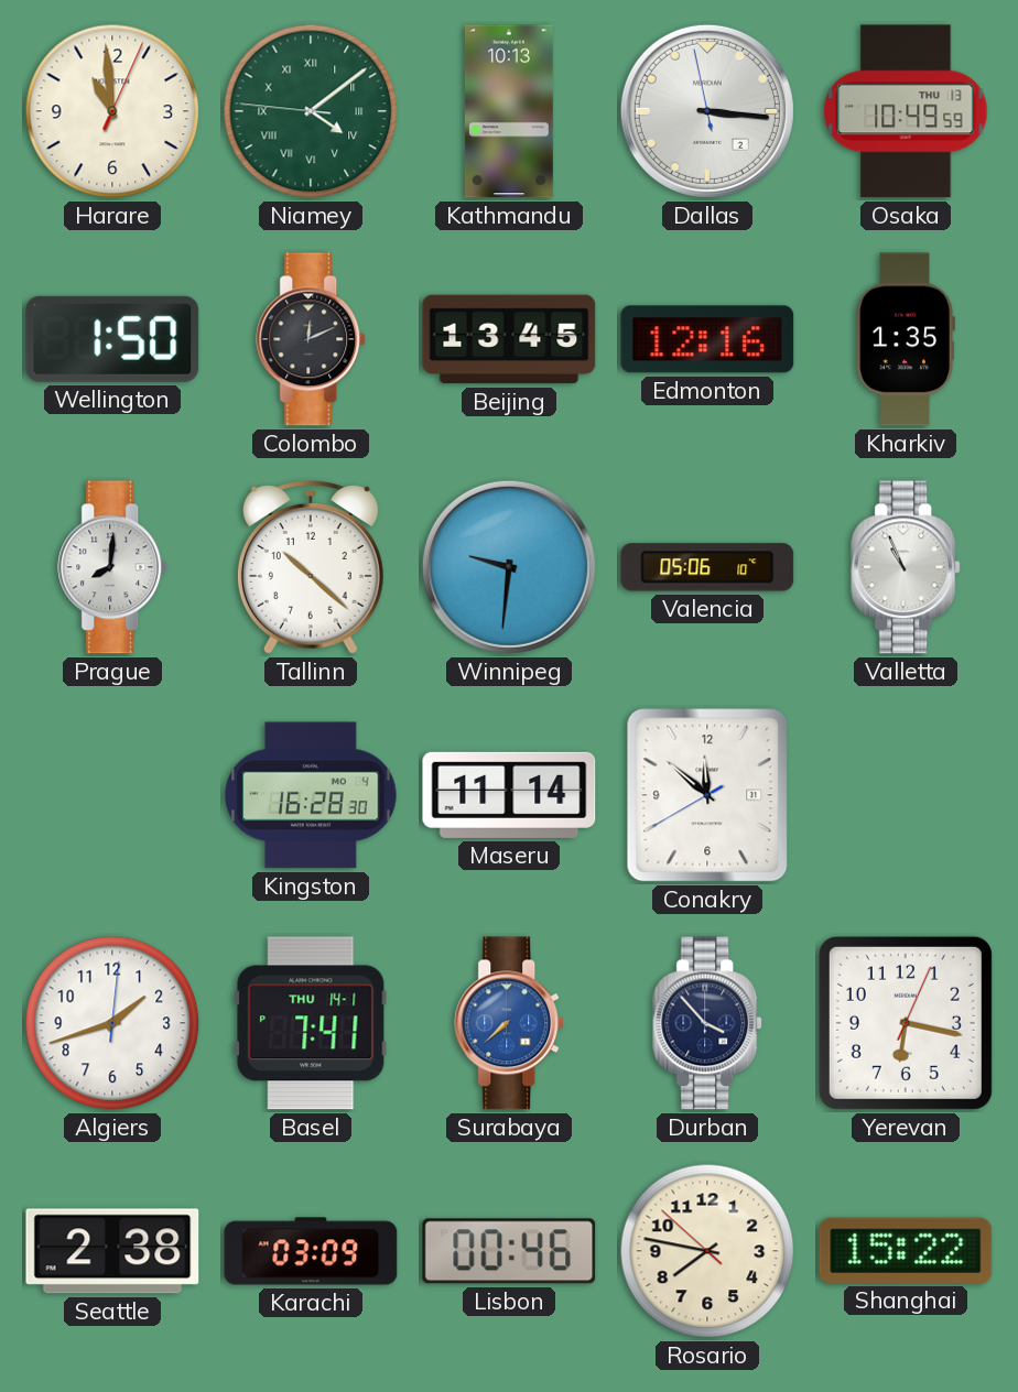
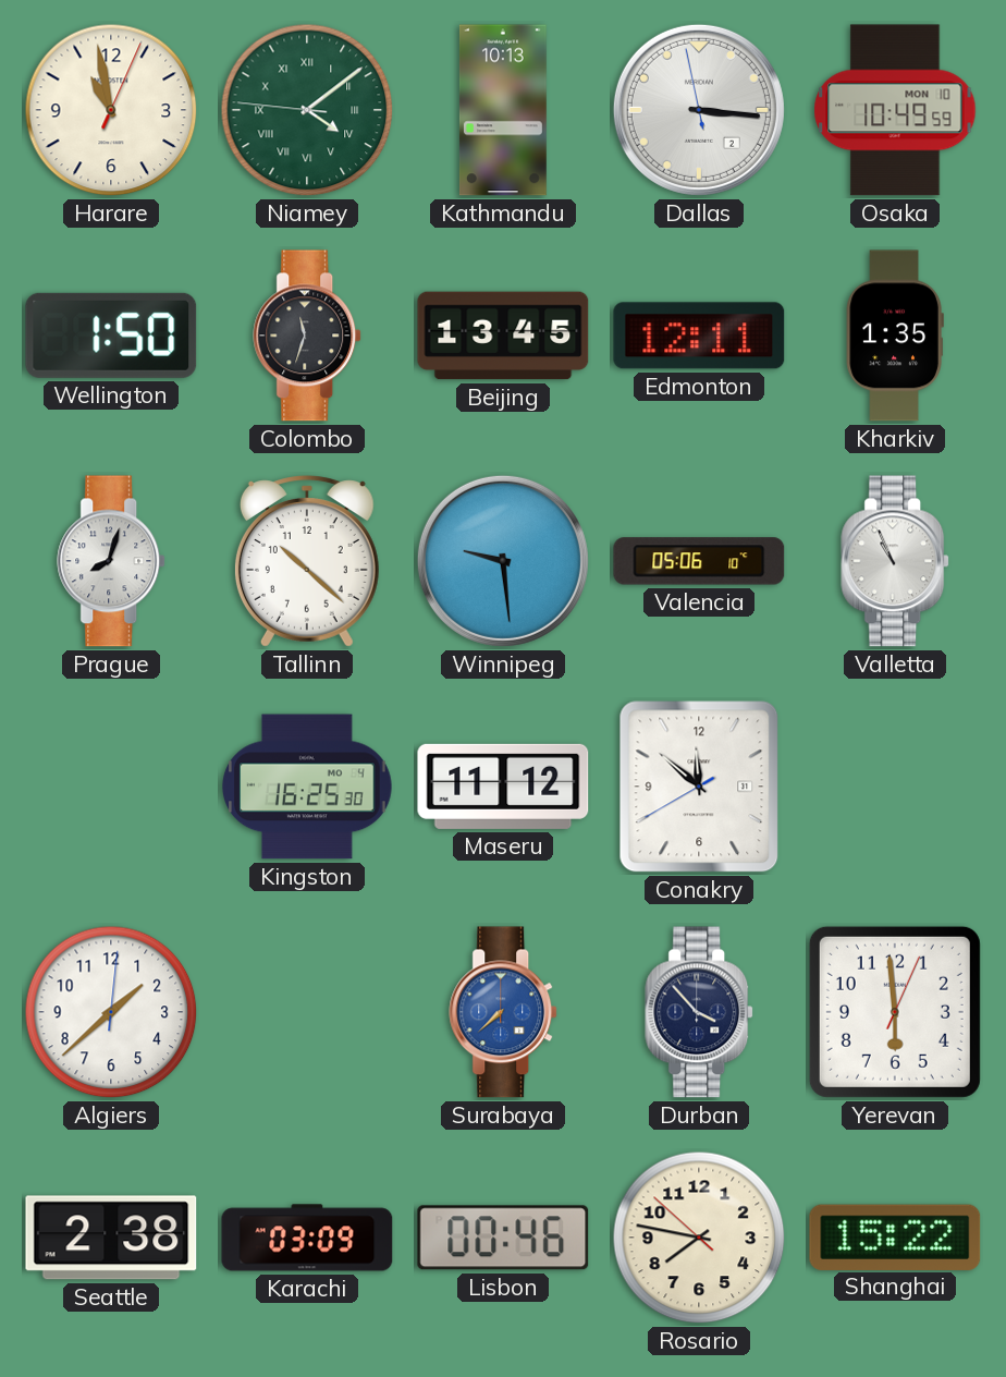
Harare: 10:59 -> 10:58 (111, 110)
Osaka date: THU 13 -> MON 10 (895, 110)
Colombo: 12:11 -> 11:33 (308, 336)
Edmonton: 12:16 -> 12:11 (699, 336)
Prague: 8:01 -> 8:03 (112, 561)
Winnipeg: 9:31 -> 9:29 (503, 561)
Kingston: 16:28 -> 16:25 (307, 787)
Maseru: 11:14 -> 11:12 (503, 787)
Algiers: 1:42 -> 1:38 (111, 1012)
Basel: 7:41 -> none (311, 1023)
Yerevan: 6:17 -> 5:59 (895, 1012)
